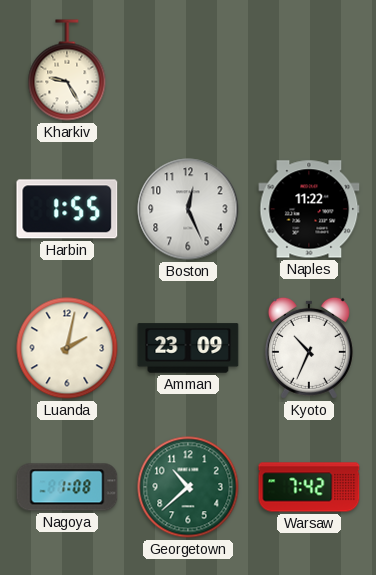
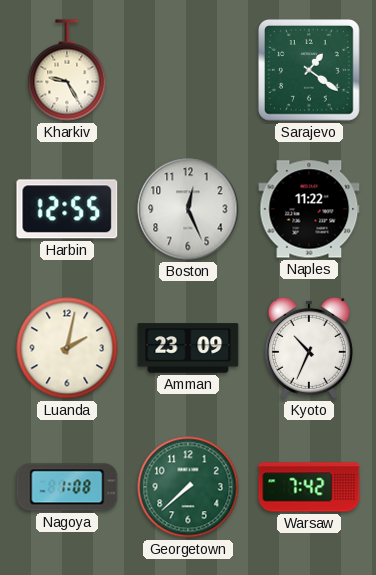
Sarajevo: none -> 1:21 (310, 71)
Harbin: 1:55 -> 12:55 (67, 209)
Georgetown: 10:38 -> 7:38 (188, 487)
